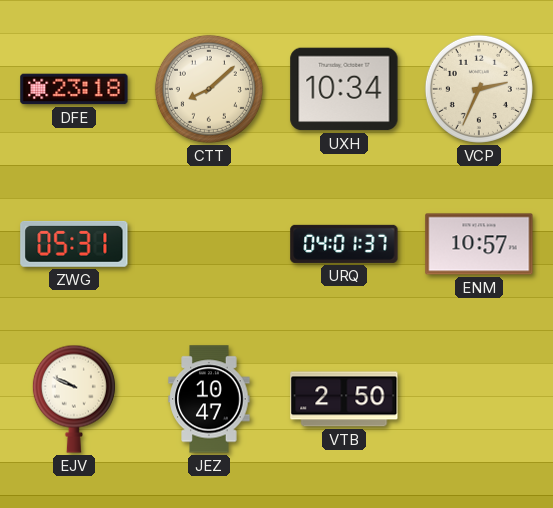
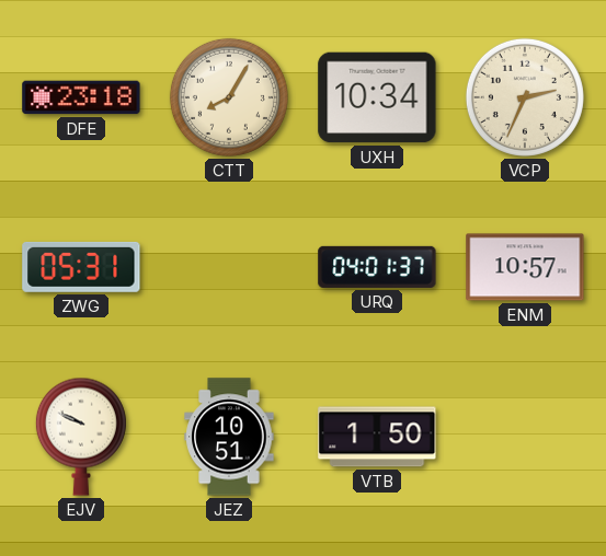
CTT: 8:08 -> 8:05 (229, 97)
JEZ: 10:47 -> 10:51 (229, 437)
VTB: 2:50 -> 1:50 (377, 437)
